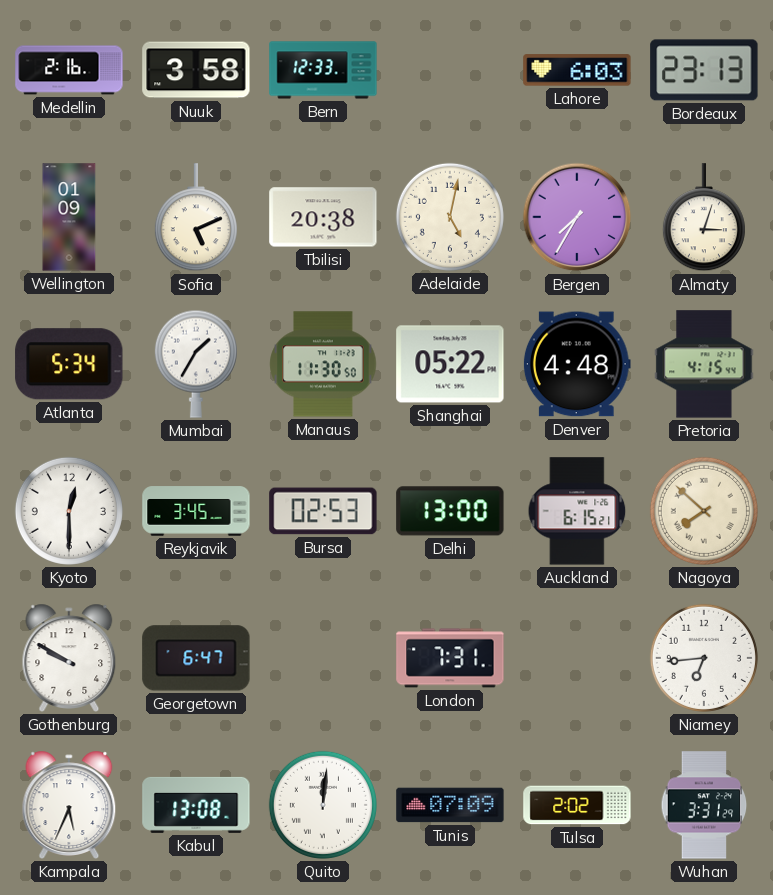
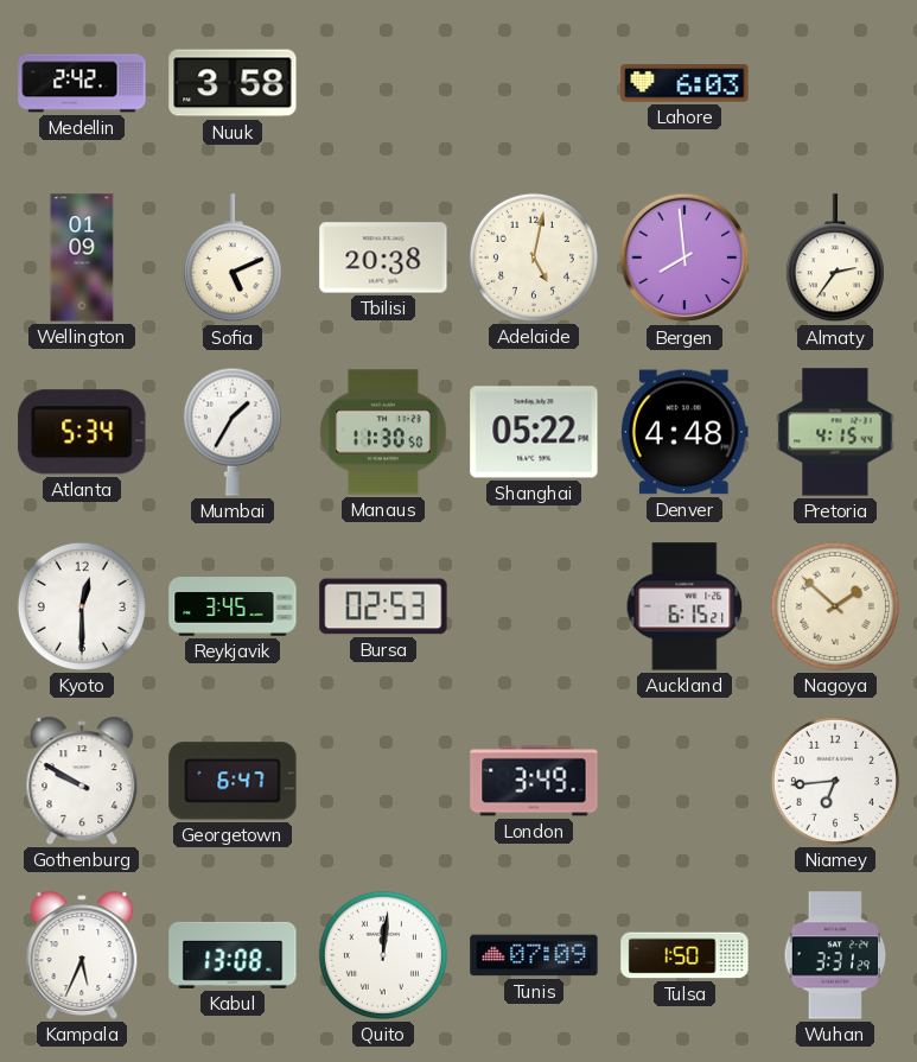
Medellin: 2:16 -> 2:42 (82, 83)
Bern: 12:33 -> none (323, 70)
Bordeaux: 23:13 -> none (704, 70)
Bergen: 7:35 -> 7:59 (684, 257)
Almaty: 3:03 -> 2:36 (835, 259)
Delhi: 13:00 -> none (450, 511)
Nagoya: 7:52 -> 1:52 (835, 606)
London: 7:31 -> 3:49 (534, 781)
Tulsa: 2:02 -> 1:50 (684, 955)
